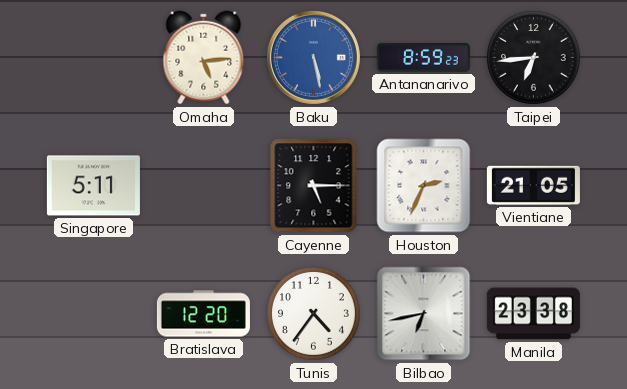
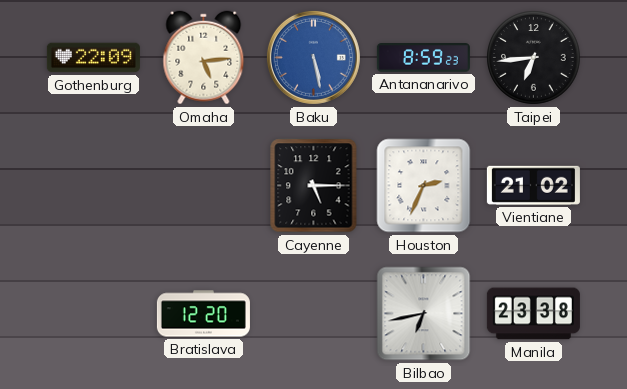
Gothenburg: none -> 22:09 (93, 58)
Singapore: 5:11 -> none (93, 186)
Vientiane: 21:05 -> 21:02 (533, 185)
Tunis: 4:36 -> none (314, 314)
